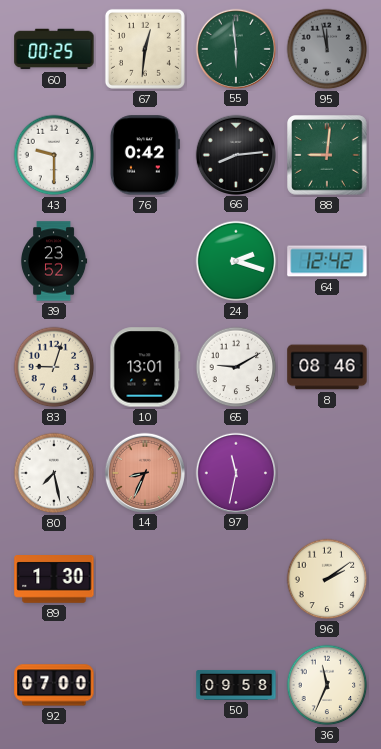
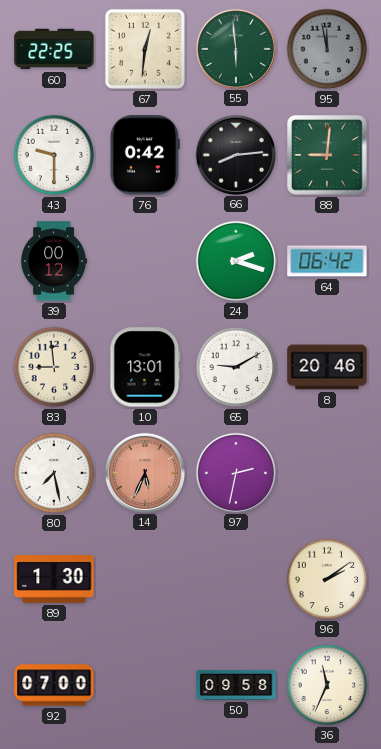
60: 00:25 -> 22:25 (54, 49)
39: 23:52 -> 00:12 (54, 261)
64: 12:42 -> 06:42 (327, 261)
83: 9:03 -> 8:59 (54, 367)
8: 08:46 -> 20:46 (327, 367)
14: 8:34 -> 5:34 (144, 472)
97: 11:32 -> 2:32 (235, 472)
